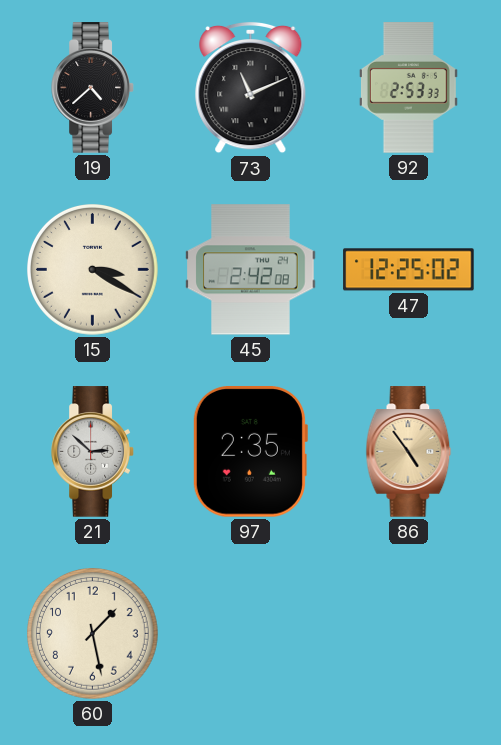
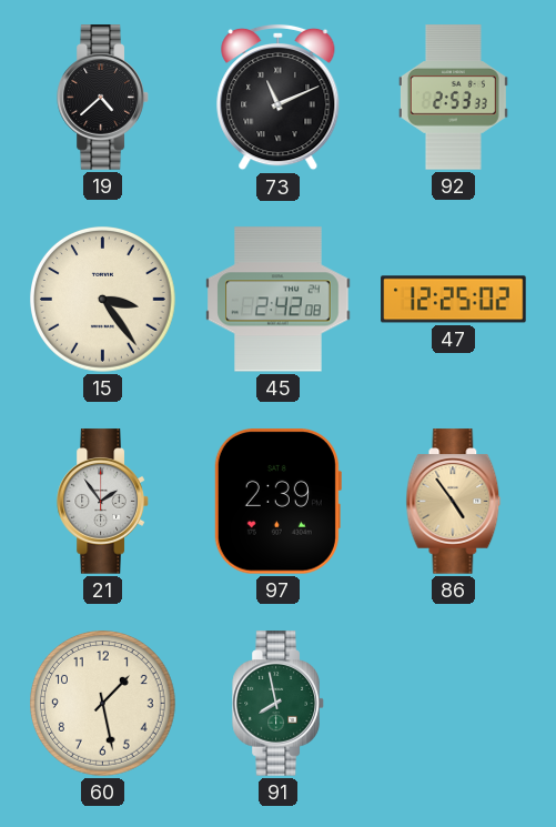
15: 3:20 -> 3:24 (103, 300)
21: 2:52 -> 1:54 (103, 502)
97: 2:35 -> 2:39 (277, 502)
91: none -> 7:58 (279, 704)
